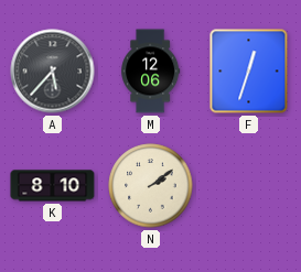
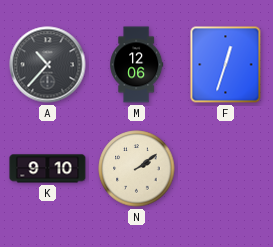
A: 5:37 -> 10:37 (48, 65)
K: 8:10 -> 9:10 (48, 169)
